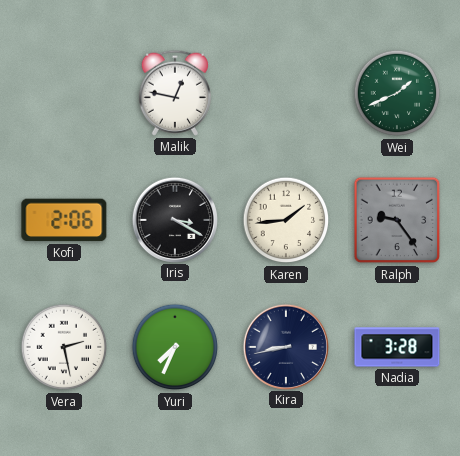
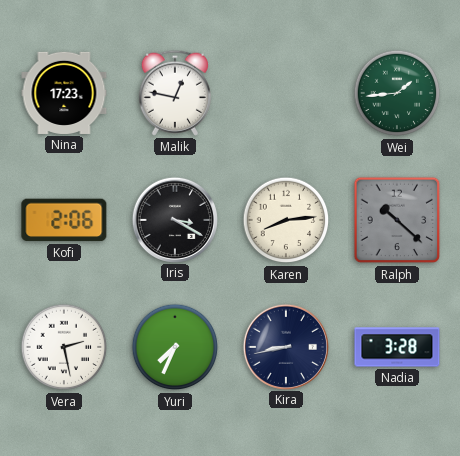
Nina: none -> 17:23 (64, 93)
Wei: 1:41 -> 1:44 (397, 93)
Karen: 1:44 -> 8:14 (286, 220)
Ralph: 9:24 -> 10:22 (397, 220)
